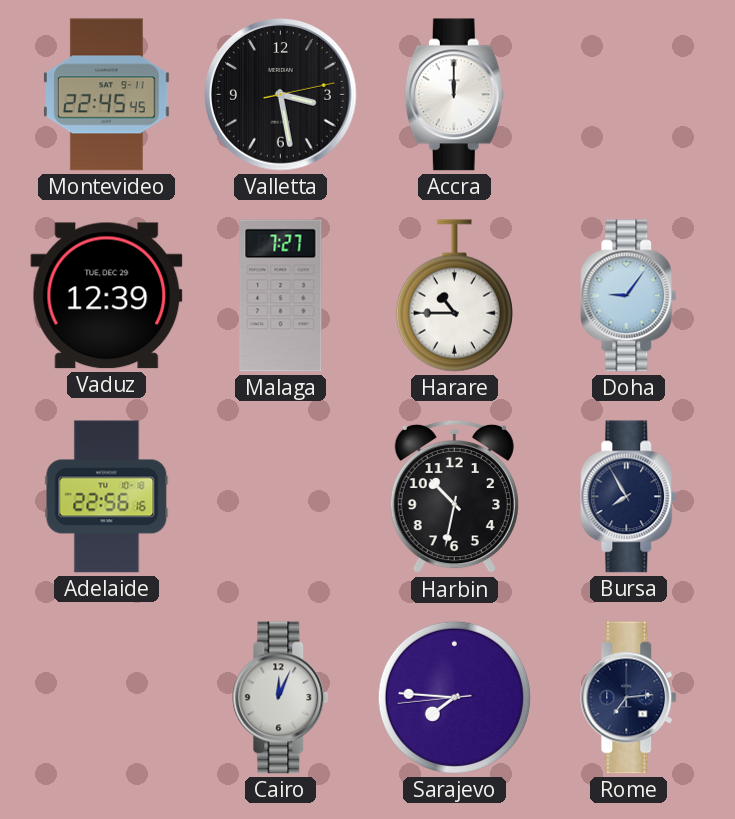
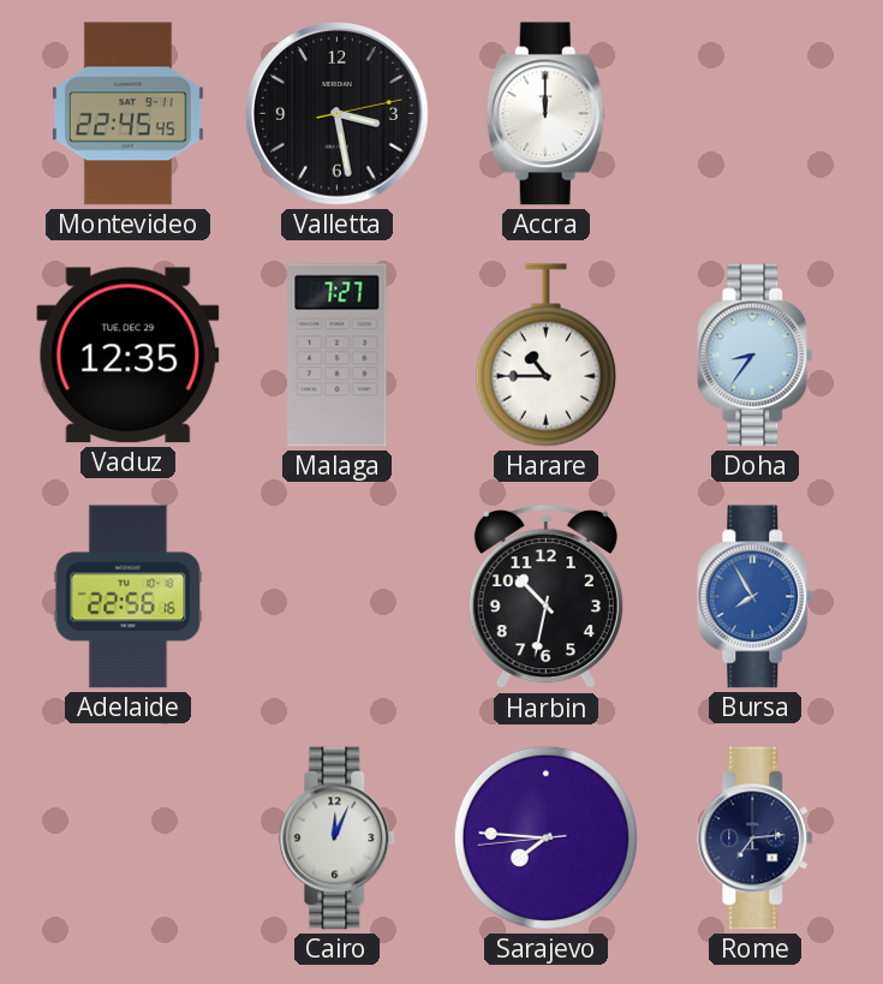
Vaduz: 12:39 -> 12:35 (129, 356)
Doha: 9:06 -> 8:36 (756, 356)
Bursa dial: navy -> blue (756, 597)
